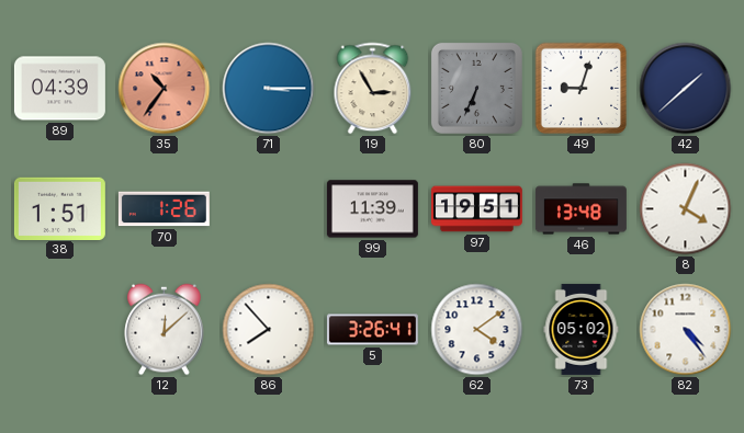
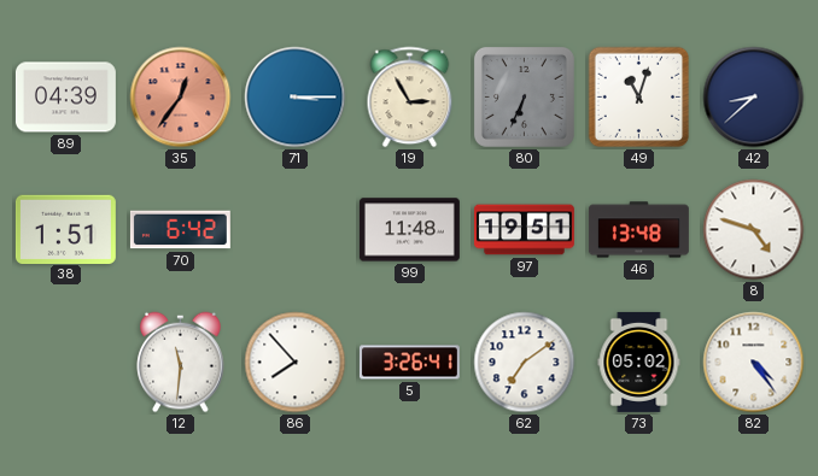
35: 10:36 -> 12:36 (181, 98)
49: 9:03 -> 11:03 (639, 98)
42: 1:38 -> 8:38 (754, 98)
70: 1:26 -> 6:42 (180, 230)
99: 11:39 -> 11:48 (409, 230)
8: 4:04 -> 4:48 (754, 230)
12: 12:08 -> 11:31 (181, 363)
62: 4:09 -> 7:09 (525, 363)
